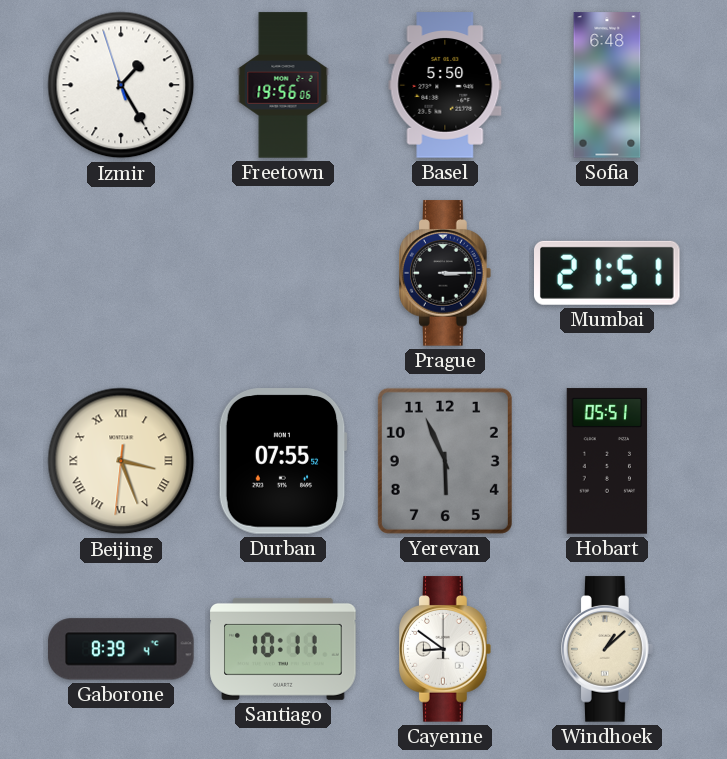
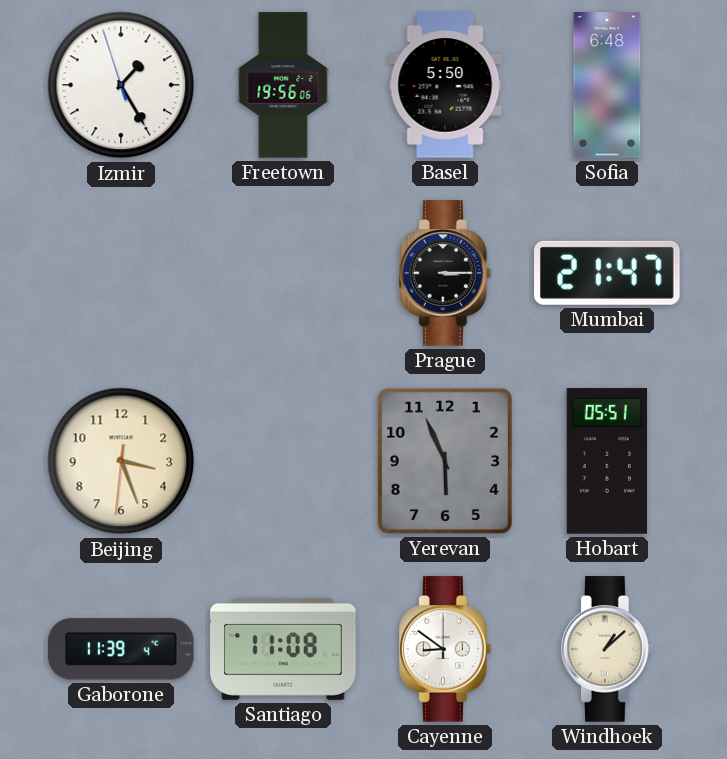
Mumbai: 21:51 -> 21:47 (608, 273)
Beijing numerals: Roman -> Arabic (121, 461)
Durban: 07:55 -> none (283, 461)
Gaborone: 8:39 -> 11:39 (121, 649)
Santiago: 10:11 -> 11:08 (283, 649)
